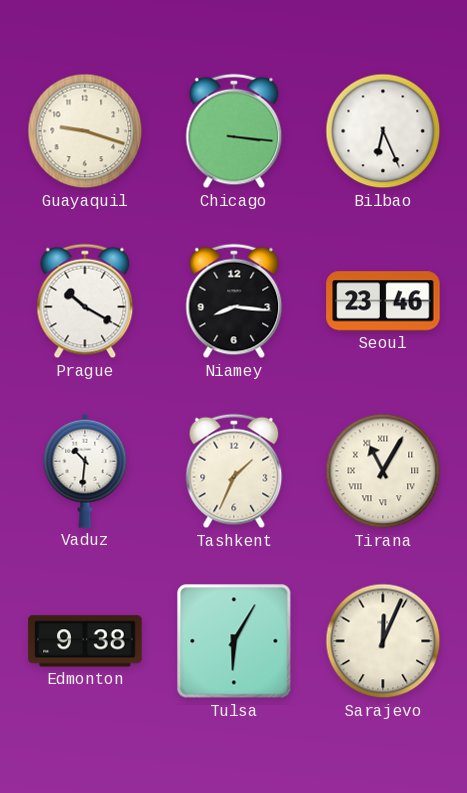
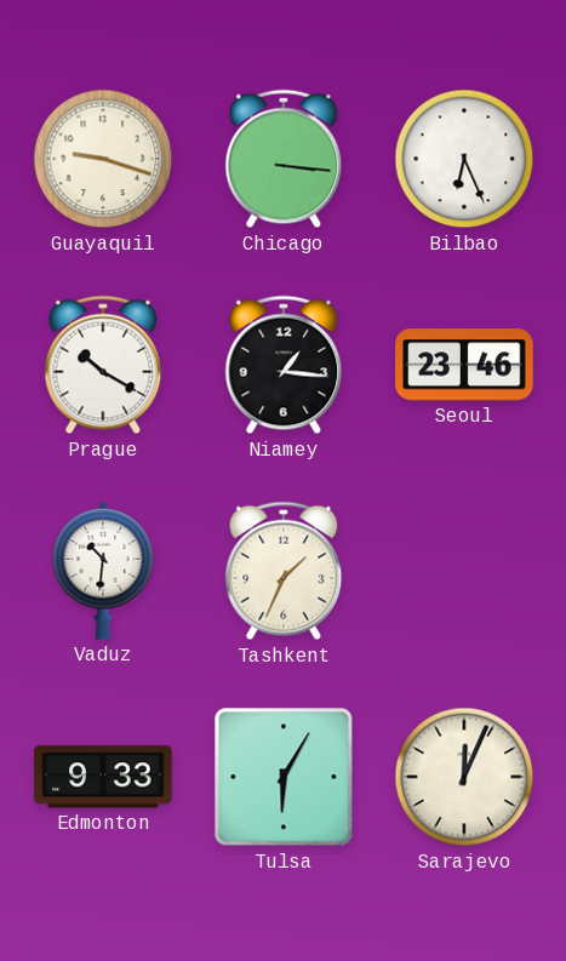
Niamey: 8:16 -> 1:16 (284, 365)
Tirana: 11:05 -> none (383, 471)
Edmonton: 9:38 -> 9:33 (103, 777)
